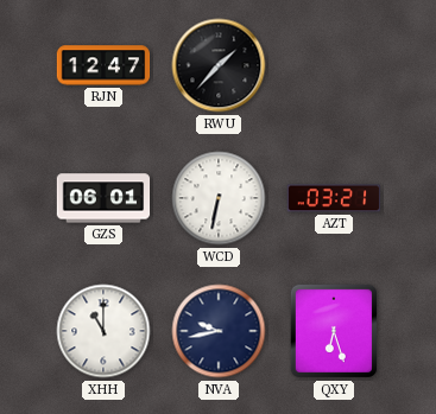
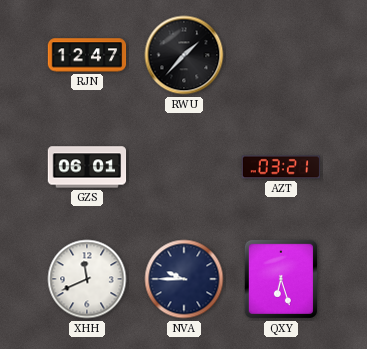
WCD: 6:32 -> none (219, 198)
XHH: 11:00 -> 11:41 (87, 279)
NVA: 9:43 -> 9:45 (184, 279)
